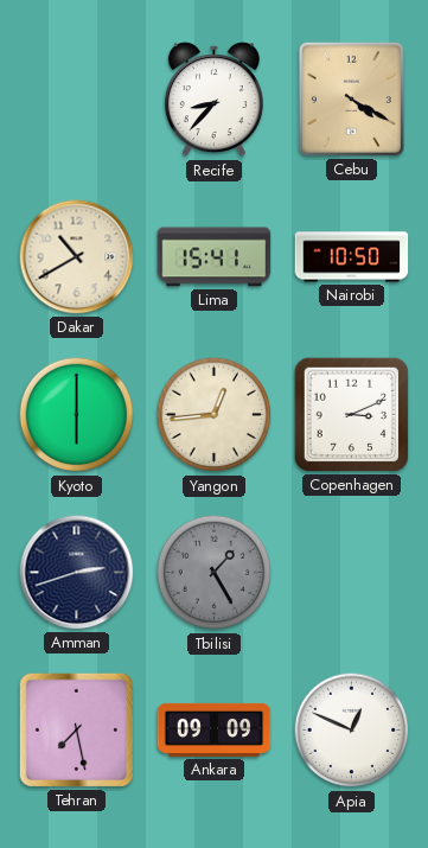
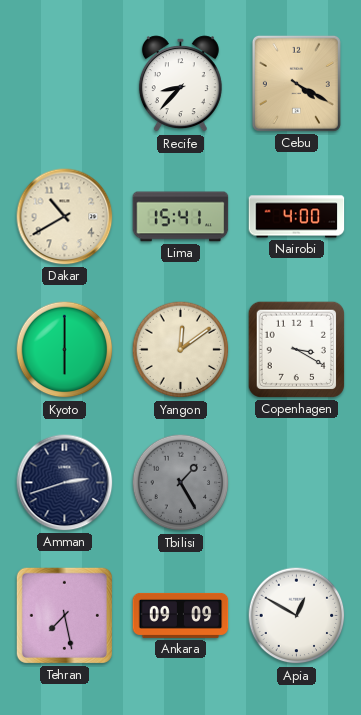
Nairobi: 10:50 -> 4:00 (297, 217)
Yangon: 12:44 -> 12:09 (181, 350)
Copenhagen: 3:11 -> 3:20 (296, 349)
Apia: 12:49 -> 12:50 (297, 616)
